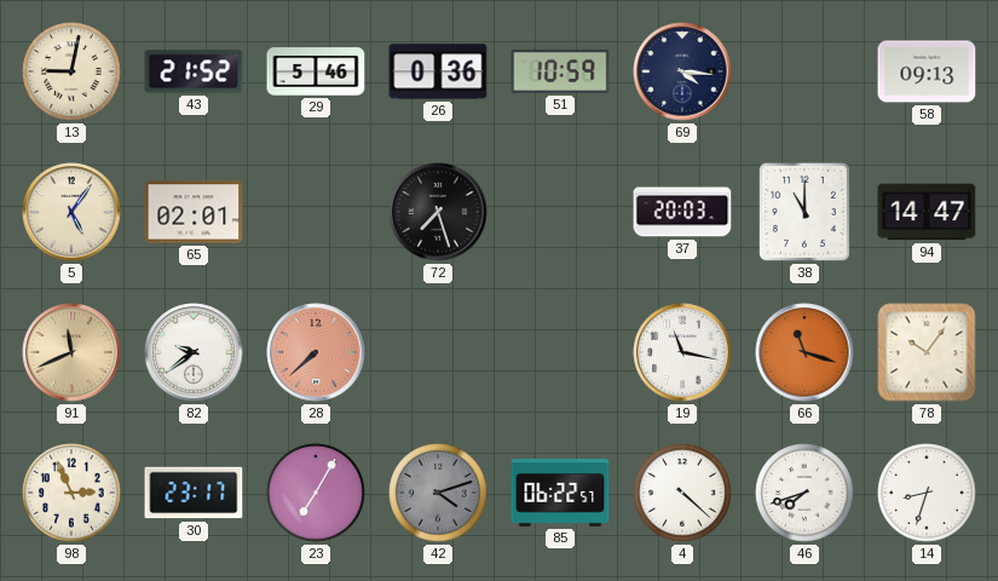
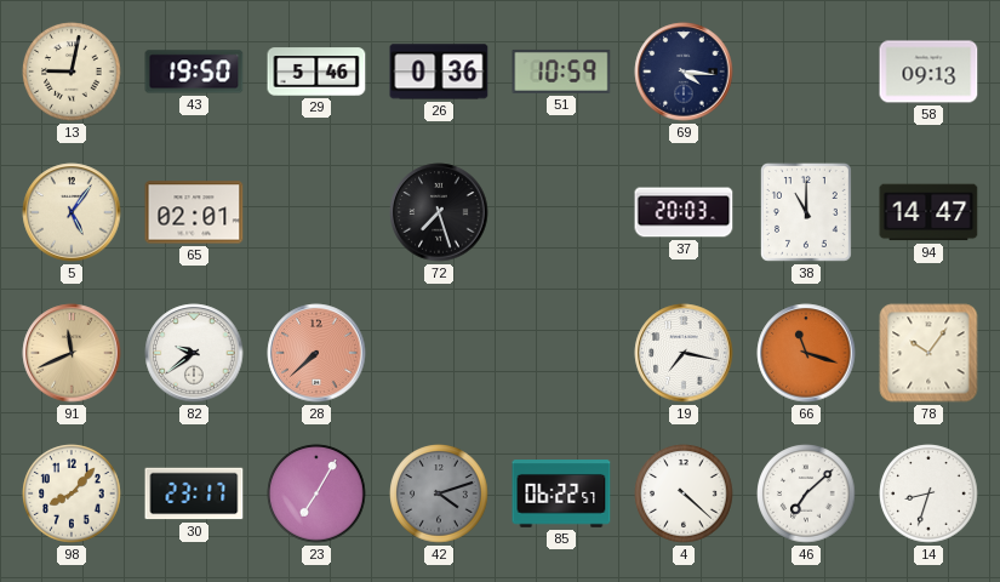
43: 21:52 -> 19:50 (194, 72)
19: 11:17 -> 7:17 (684, 353)
98: 2:56 -> 8:07 (72, 493)
46: 7:42 -> 7:08 (806, 493)
